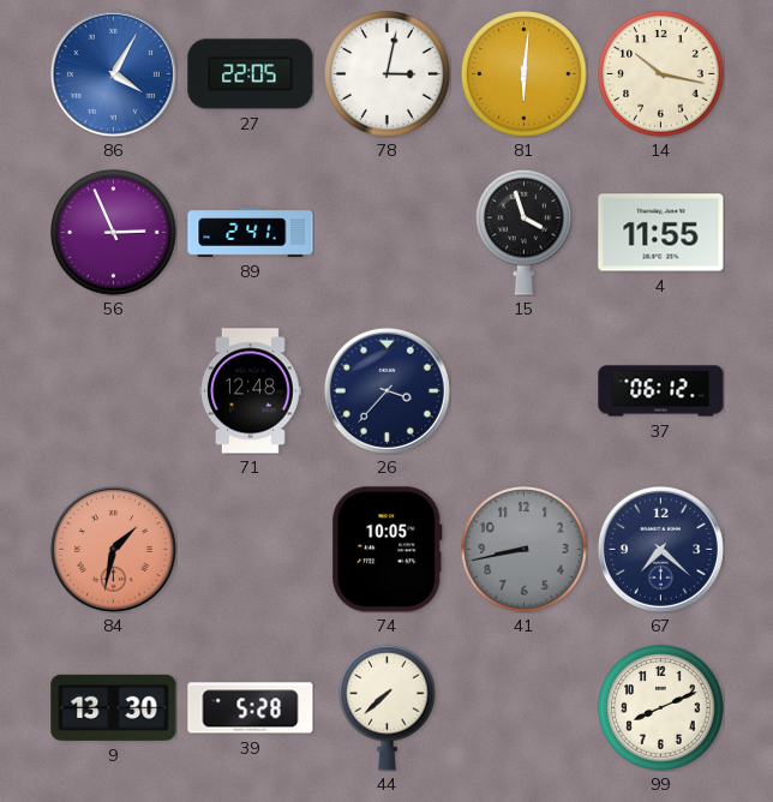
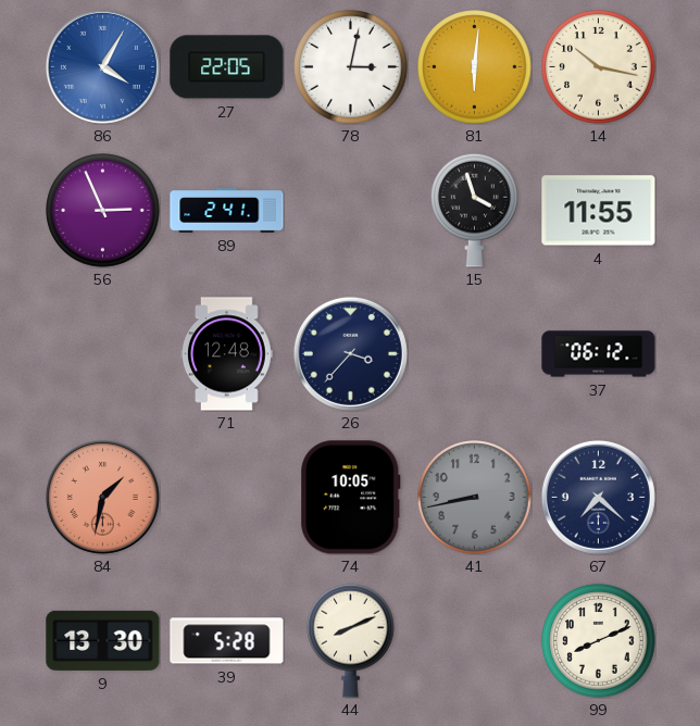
44: 7:38 -> 8:11 (351, 640)
